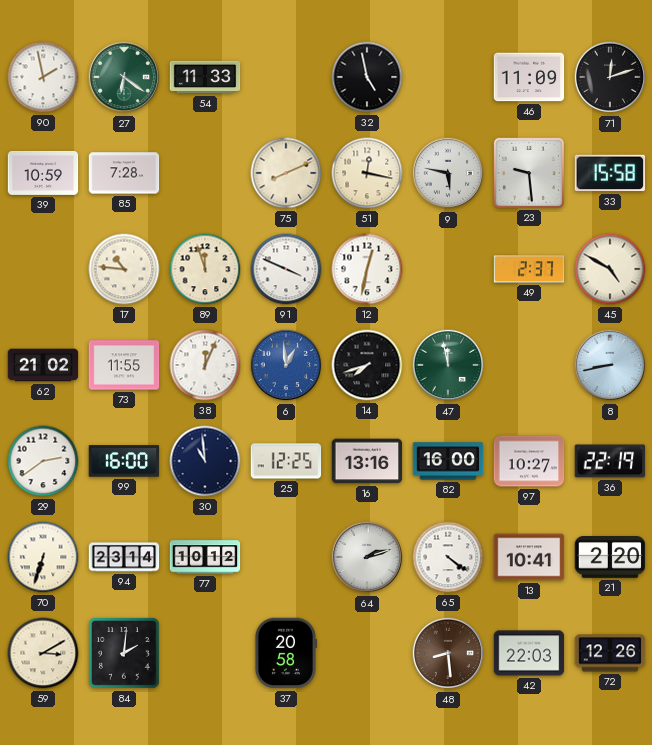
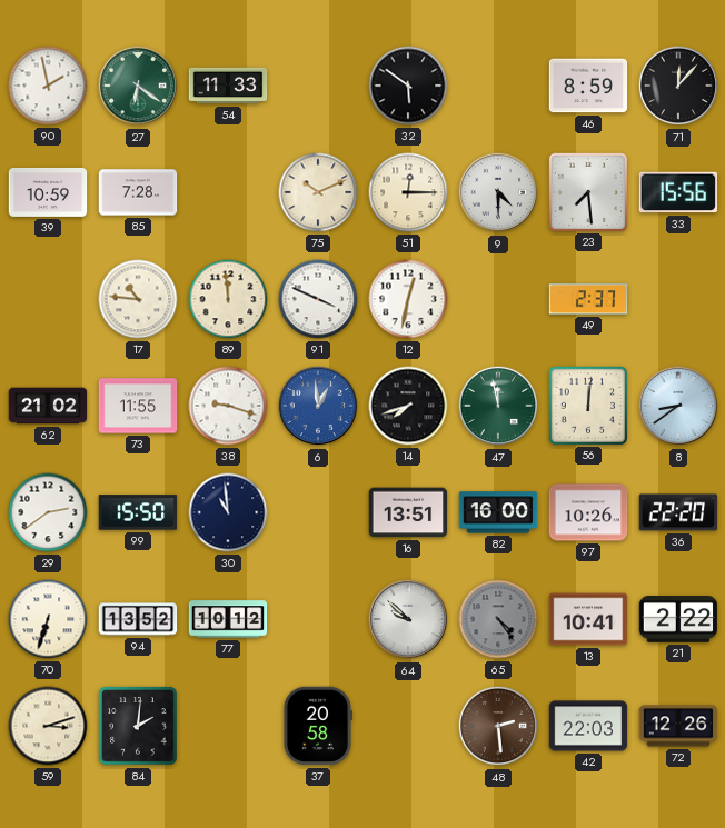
32: 4:58 -> 5:51 (408, 86)
46: 11:09 -> 8:59 (588, 86)
71: 12:12 -> 12:07 (678, 86)
75: 8:11 -> 10:11 (318, 192)
51: 12:17 -> 12:15 (408, 192)
9: 5:47 -> 4:30 (498, 192)
23: 9:29 -> 7:29 (587, 191)
33: 15:58 -> 15:56 (678, 192)
89: 11:57 -> 11:59 (228, 299)
45: 4:50 -> none (610, 269)
38: 12:04 -> 9:18 (228, 406)
56: none -> 12:01 (587, 405)
8: 8:43 -> 8:39 (678, 406)
99: 16:00 -> 15:50 (138, 512)
25: 12:25 -> none (286, 461)
16: 13:16 -> 13:51 (408, 512)
97: 10:27 -> 10:26 (588, 512)
36: 22:19 -> 22:20 (678, 512)
94: 23:14 -> 13:52 (138, 619)
64: 2:12 -> 9:52 (408, 619)
65: 4:21 -> 4:24 (498, 619)
65 dial: white -> grey (498, 619)
21: 2:20 -> 2:22 (678, 620)
59: 3:10 -> 3:12 (48, 726)
48: 8:29 -> 2:29 (498, 726)
